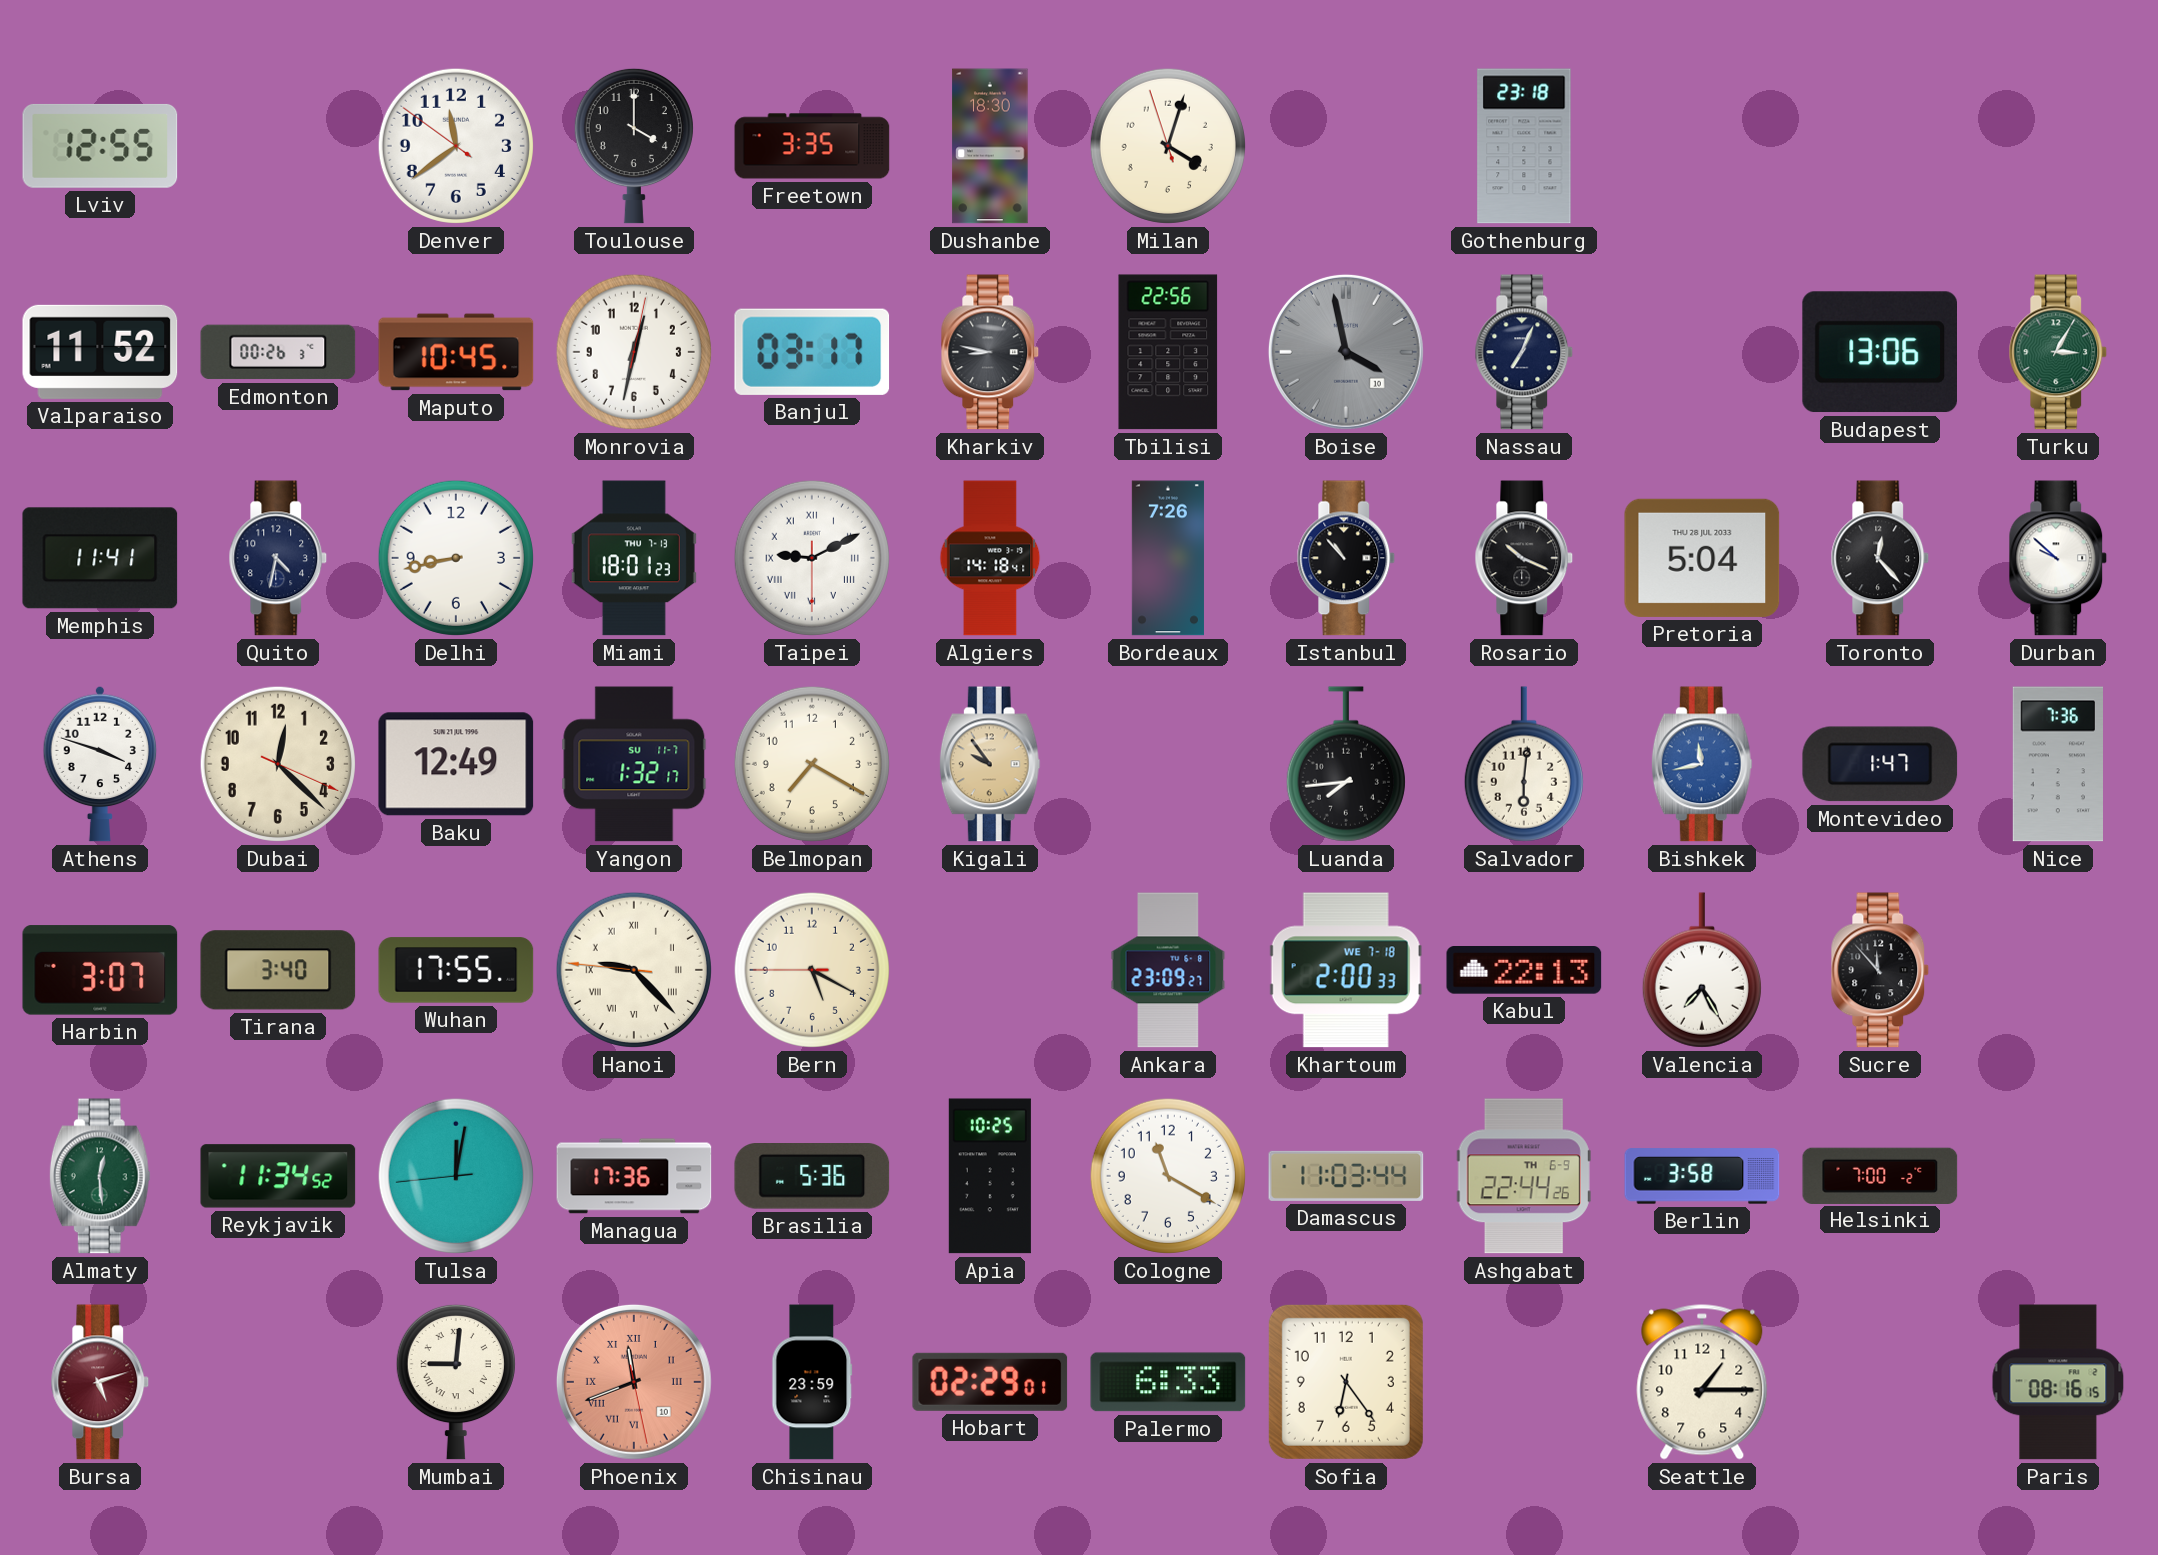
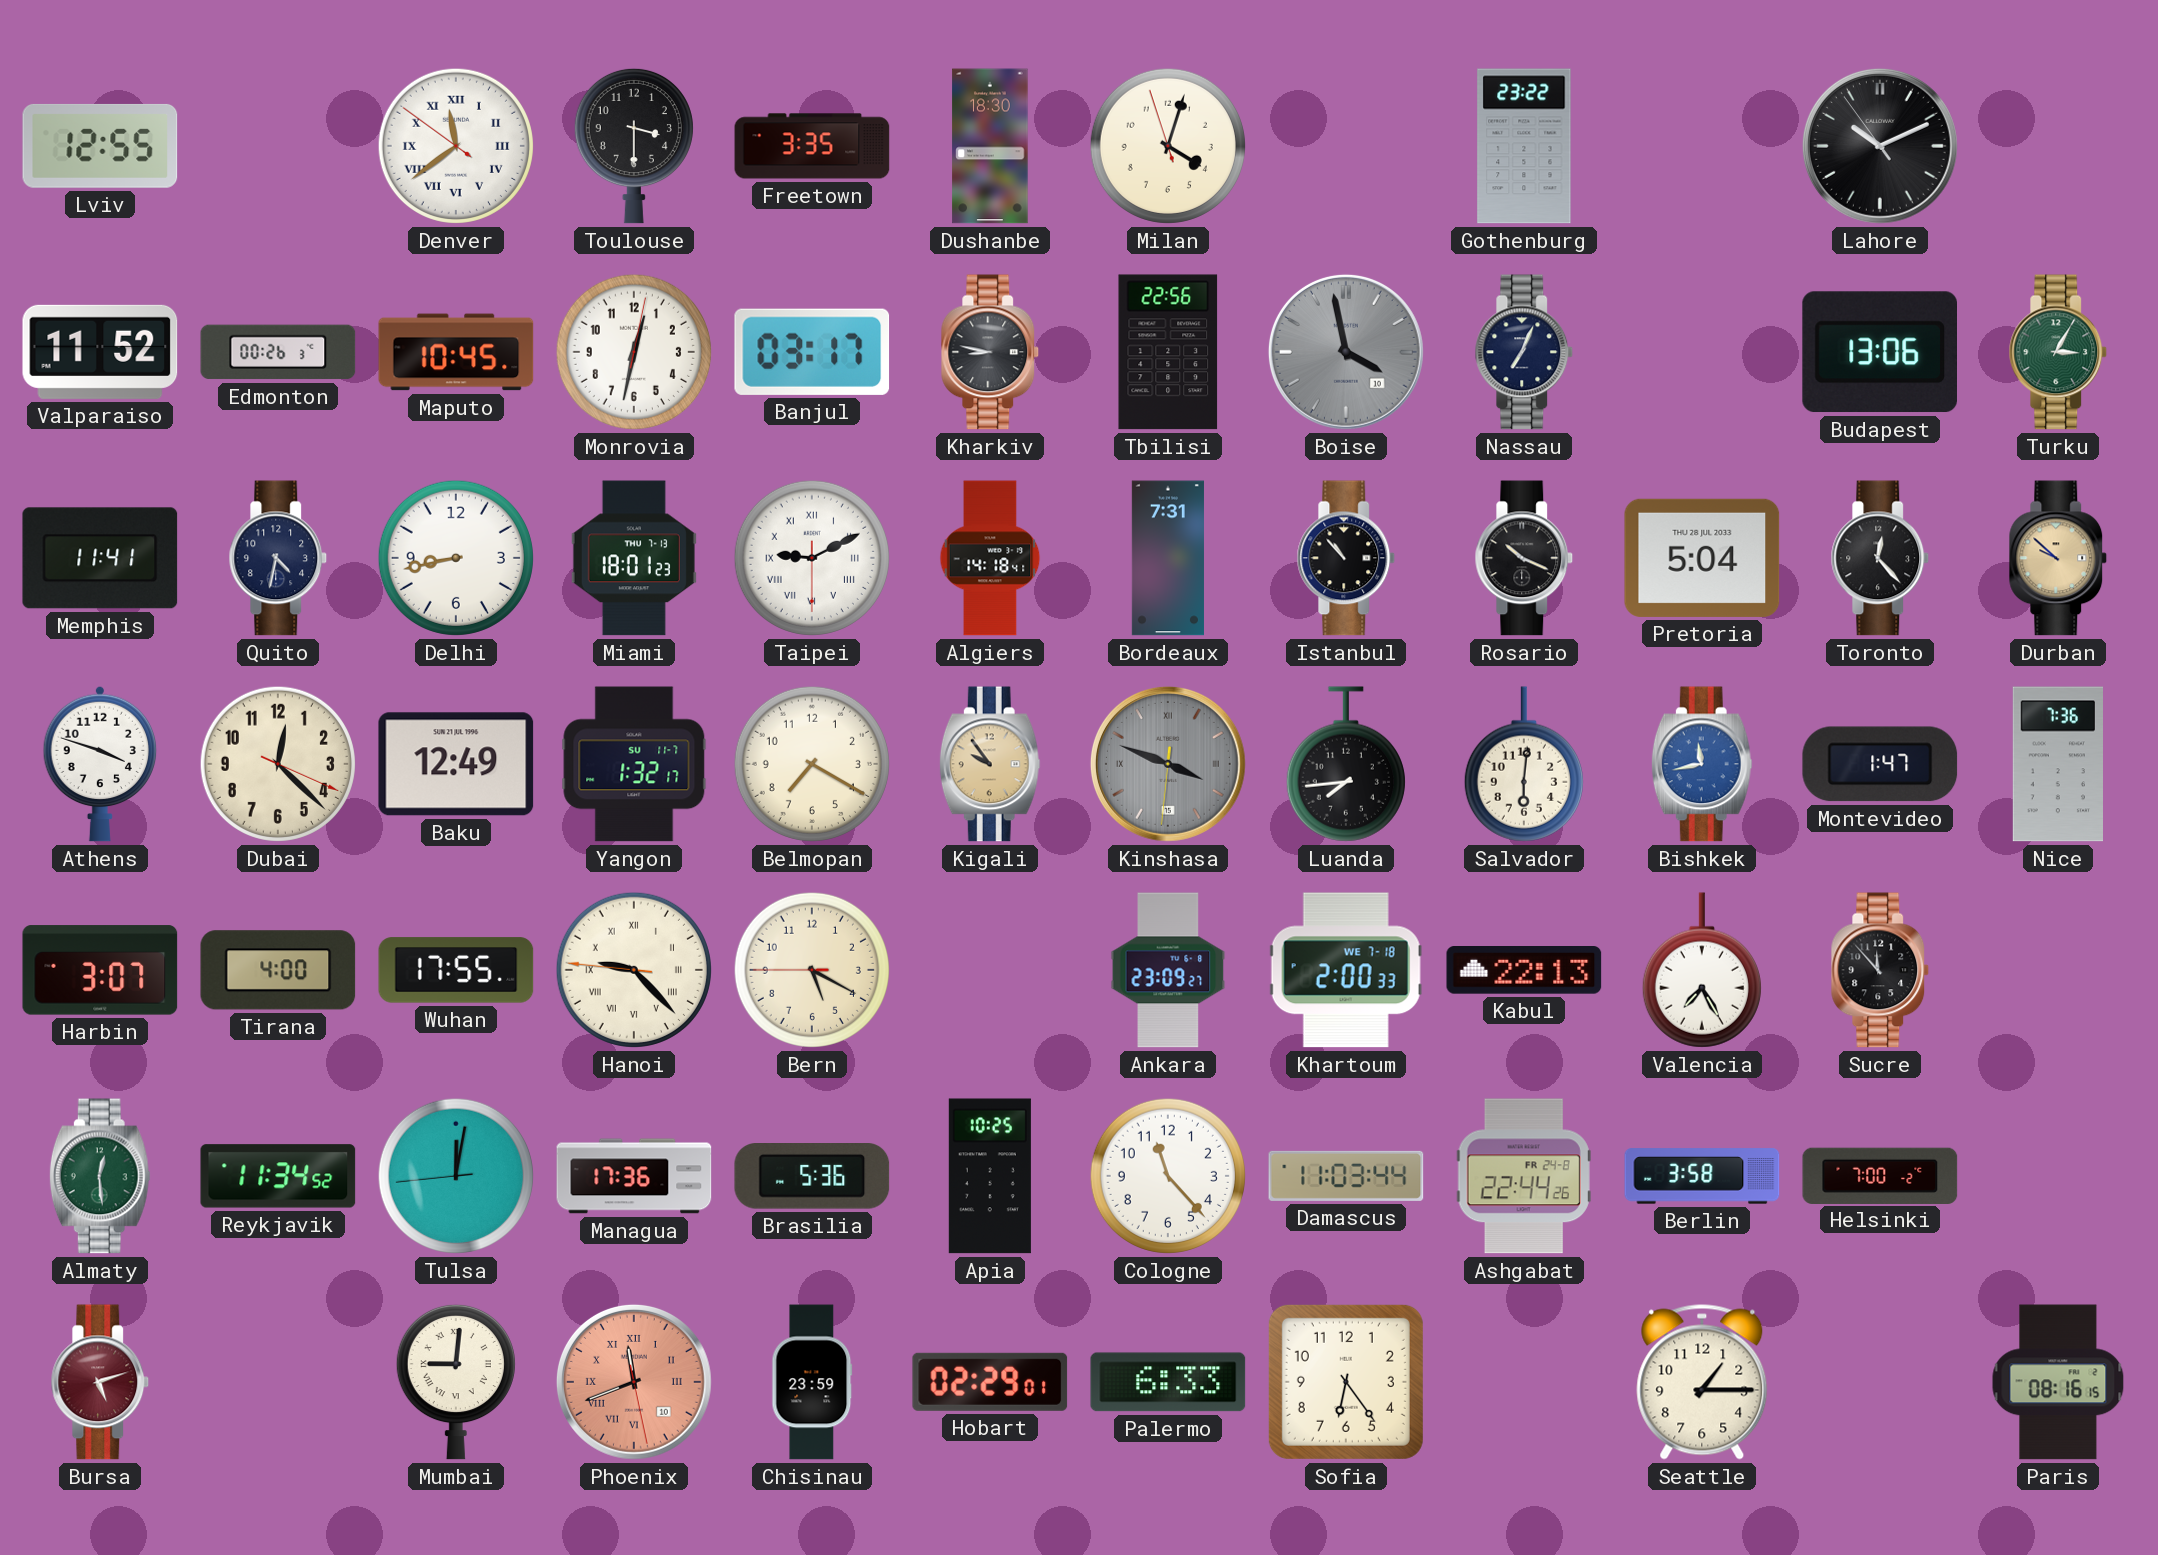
Denver numerals: Arabic -> Roman (456, 146)
Toulouse: 4:00 -> 3:30 (634, 146)
Gothenburg: 23:18 -> 23:22 (1524, 146)
Lahore: none -> 10:10 (1880, 146)
Bordeaux: 7:26 -> 7:31 (1168, 558)
Durban dial: white -> champagne (2058, 558)
Kinshasa: none -> 3:48 (1168, 764)
Tirana: 3:40 -> 4:00 (278, 970)
Cologne: 11:20 -> 11:23 (1168, 1176)
Ashgabat date: TH 6-9 -> FR 24-8 (1524, 1176)
